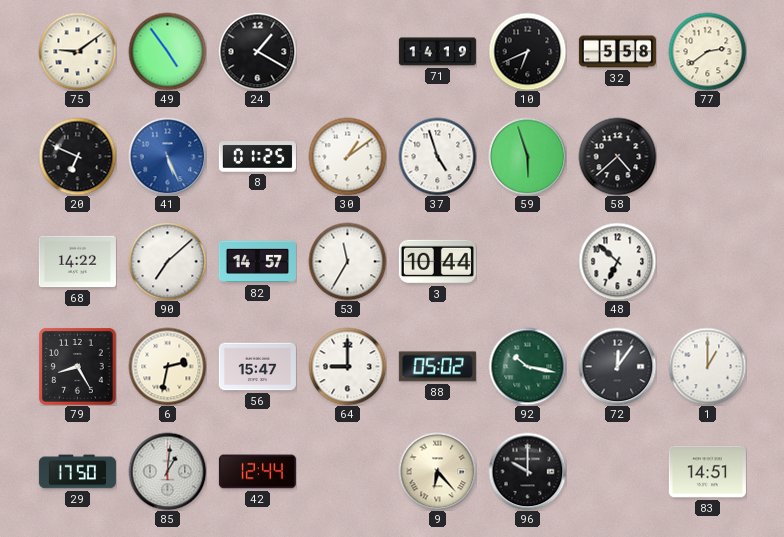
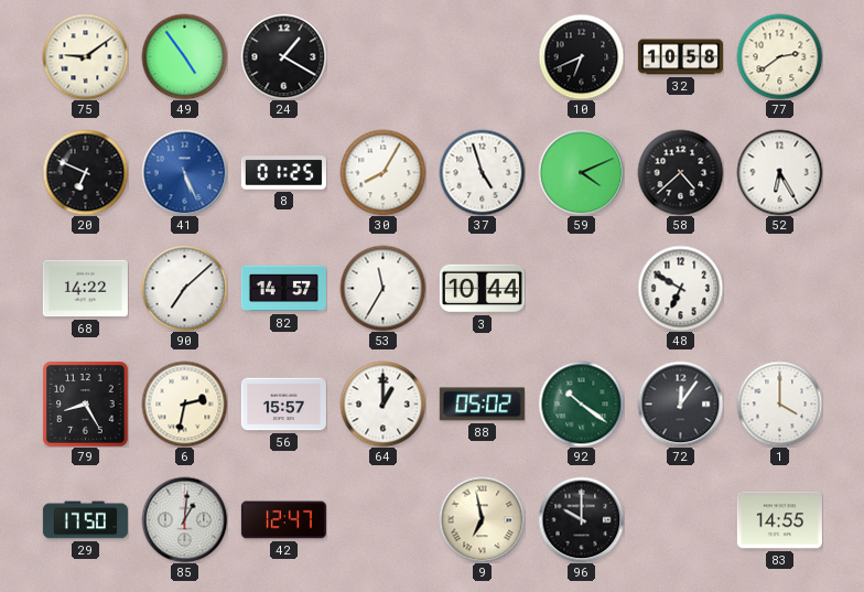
71: 14:19 -> none (437, 52)
32: 5:58 -> 10:58 (680, 57)
30: 1:09 -> 8:05 (382, 172)
59: 5:57 -> 4:11 (581, 172)
52: none -> 6:25 (779, 172)
48: 6:52 -> 6:50 (680, 288)
56: 15:47 -> 15:57 (283, 405)
64: 9:00 -> 1:00 (382, 403)
92: 10:17 -> 10:21 (581, 403)
1: 1:00 -> 4:00 (779, 403)
42: 12:44 -> 12:47 (283, 520)
9: 6:23 -> 6:58 (482, 519)
83: 14:51 -> 14:55 (779, 520)
